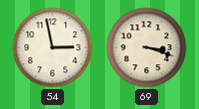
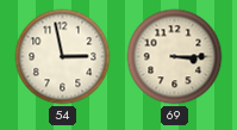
69: 3:18 -> 3:15 (175, 57)
